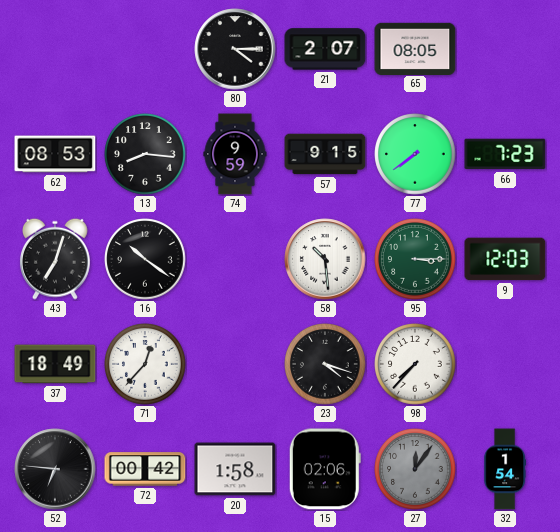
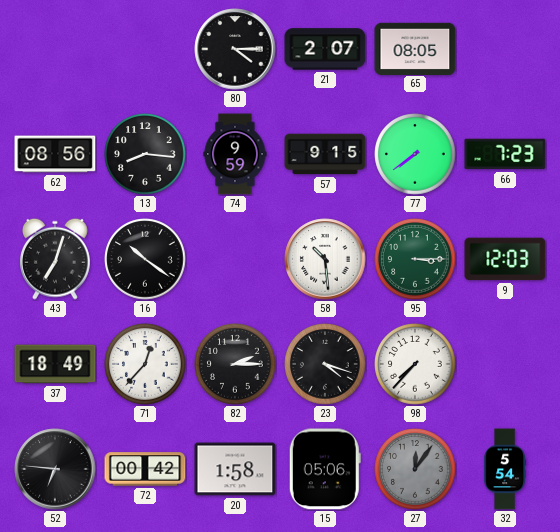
62: 08:53 -> 08:56 (55, 154)
82: none -> 2:15 (235, 364)
15: 02:06 -> 05:06 (325, 469)
32: 1:54 -> 5:54 (505, 469)
